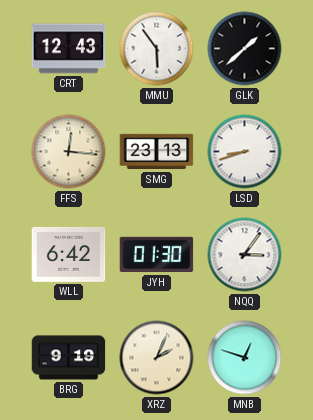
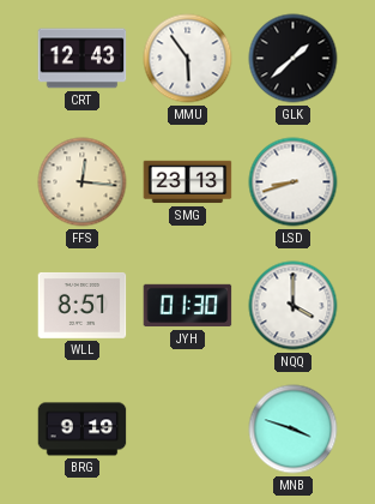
WLL: 6:42 -> 8:51 (83, 306)
NQQ: 3:06 -> 4:00 (294, 306)
XRZ: 2:04 -> none (157, 358)
MNB: 12:48 -> 3:48 (294, 430)
